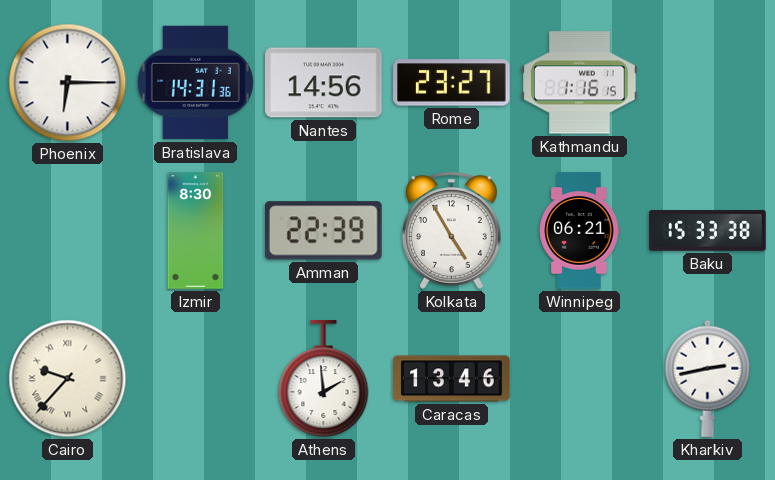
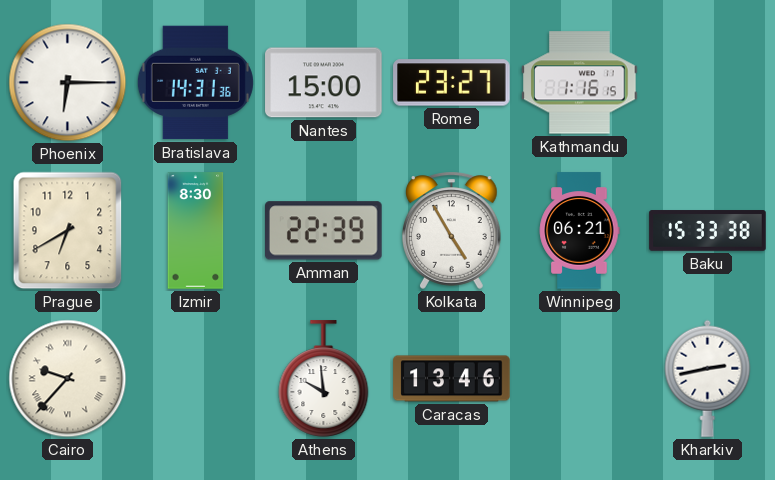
Nantes: 14:56 -> 15:00 (324, 83)
Prague: none -> 6:40 (68, 231)
Athens: 1:59 -> 9:59 (324, 379)
